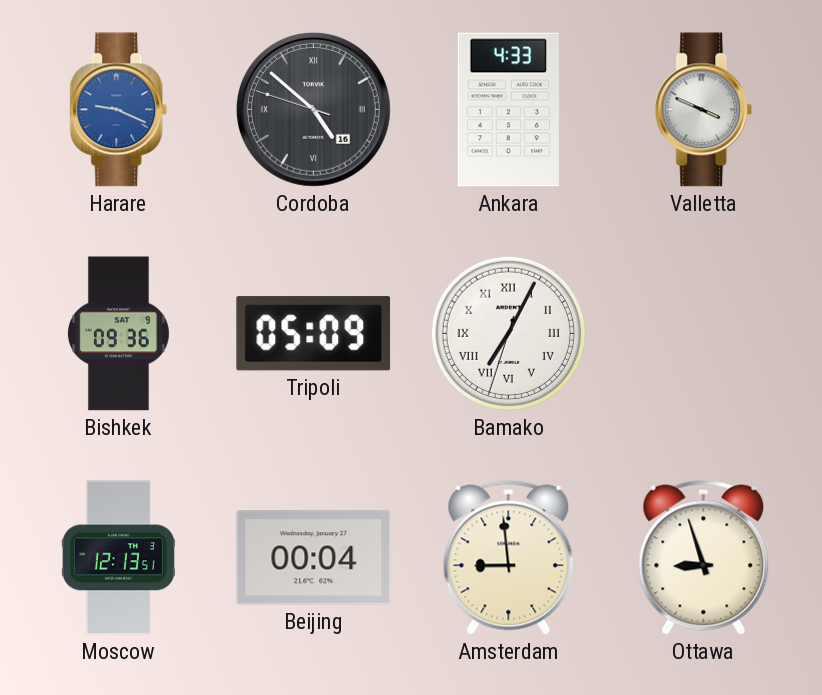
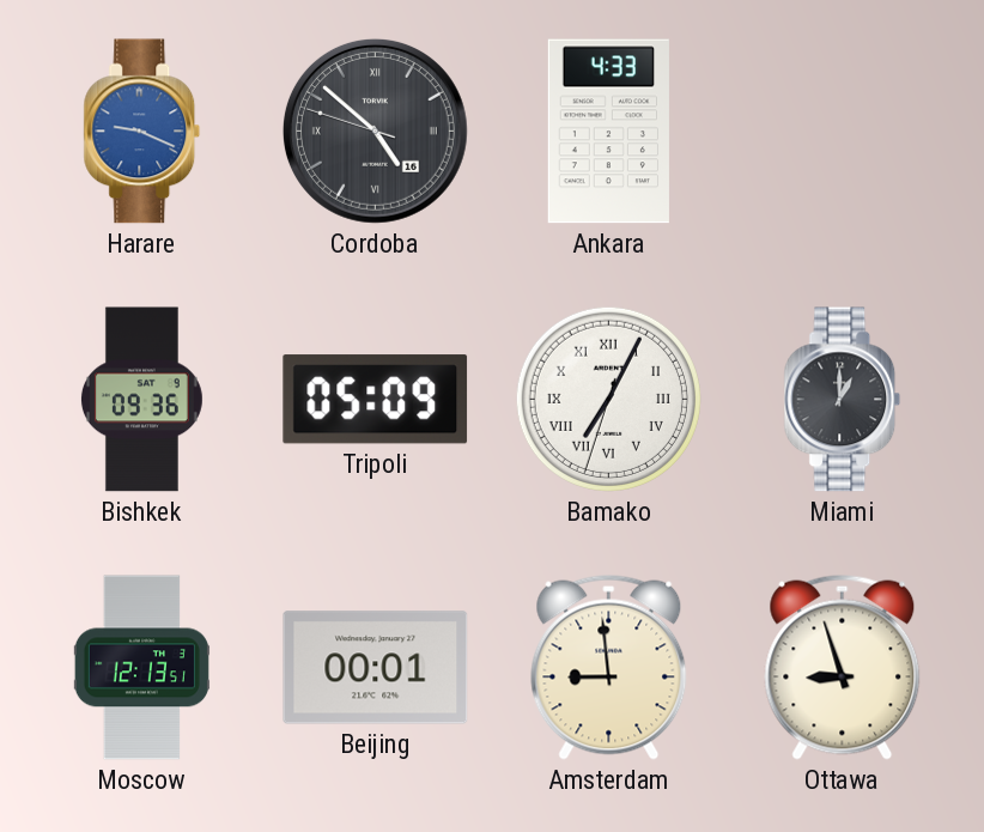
Valletta: 3:49 -> none (704, 110)
Miami: none -> 1:00 (843, 400)
Beijing: 00:04 -> 00:01 (376, 668)
